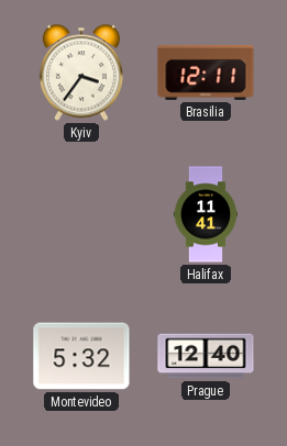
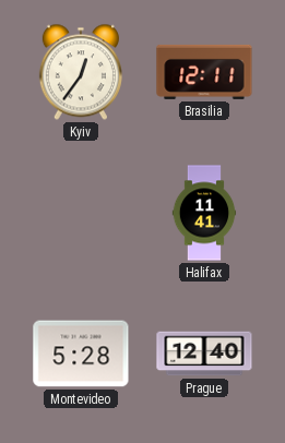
Kyiv: 3:36 -> 12:36 (81, 72)
Montevideo: 5:32 -> 5:28 (81, 354)
